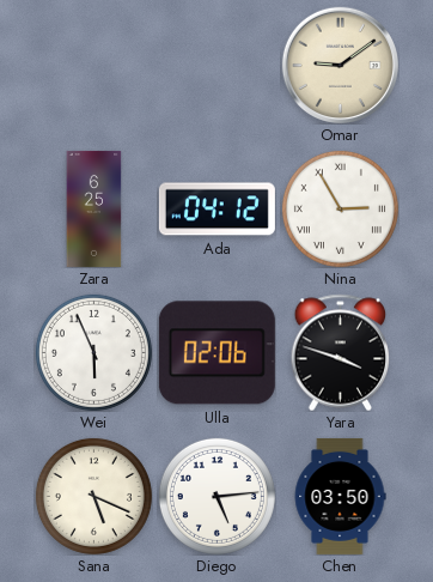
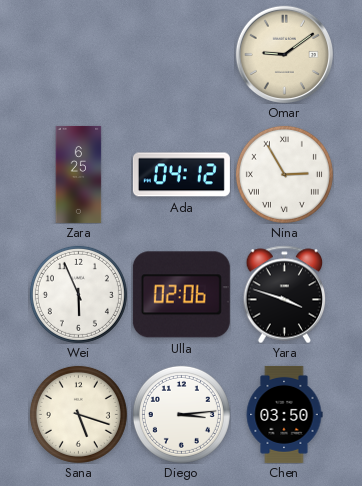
Sana: 5:19 -> 5:18 (78, 414)
Diego: 5:14 -> 3:14 (181, 414)
